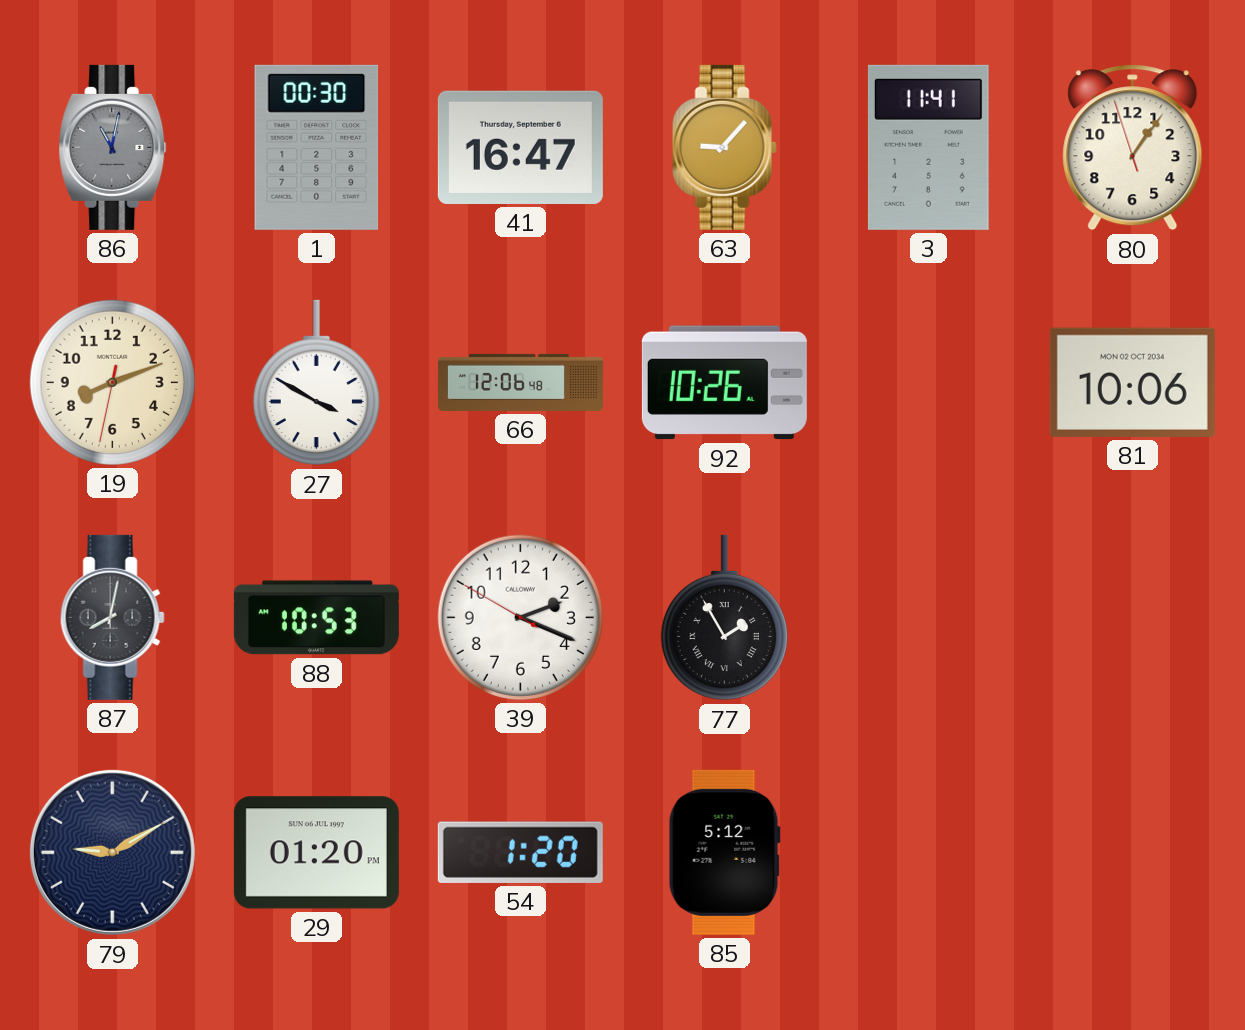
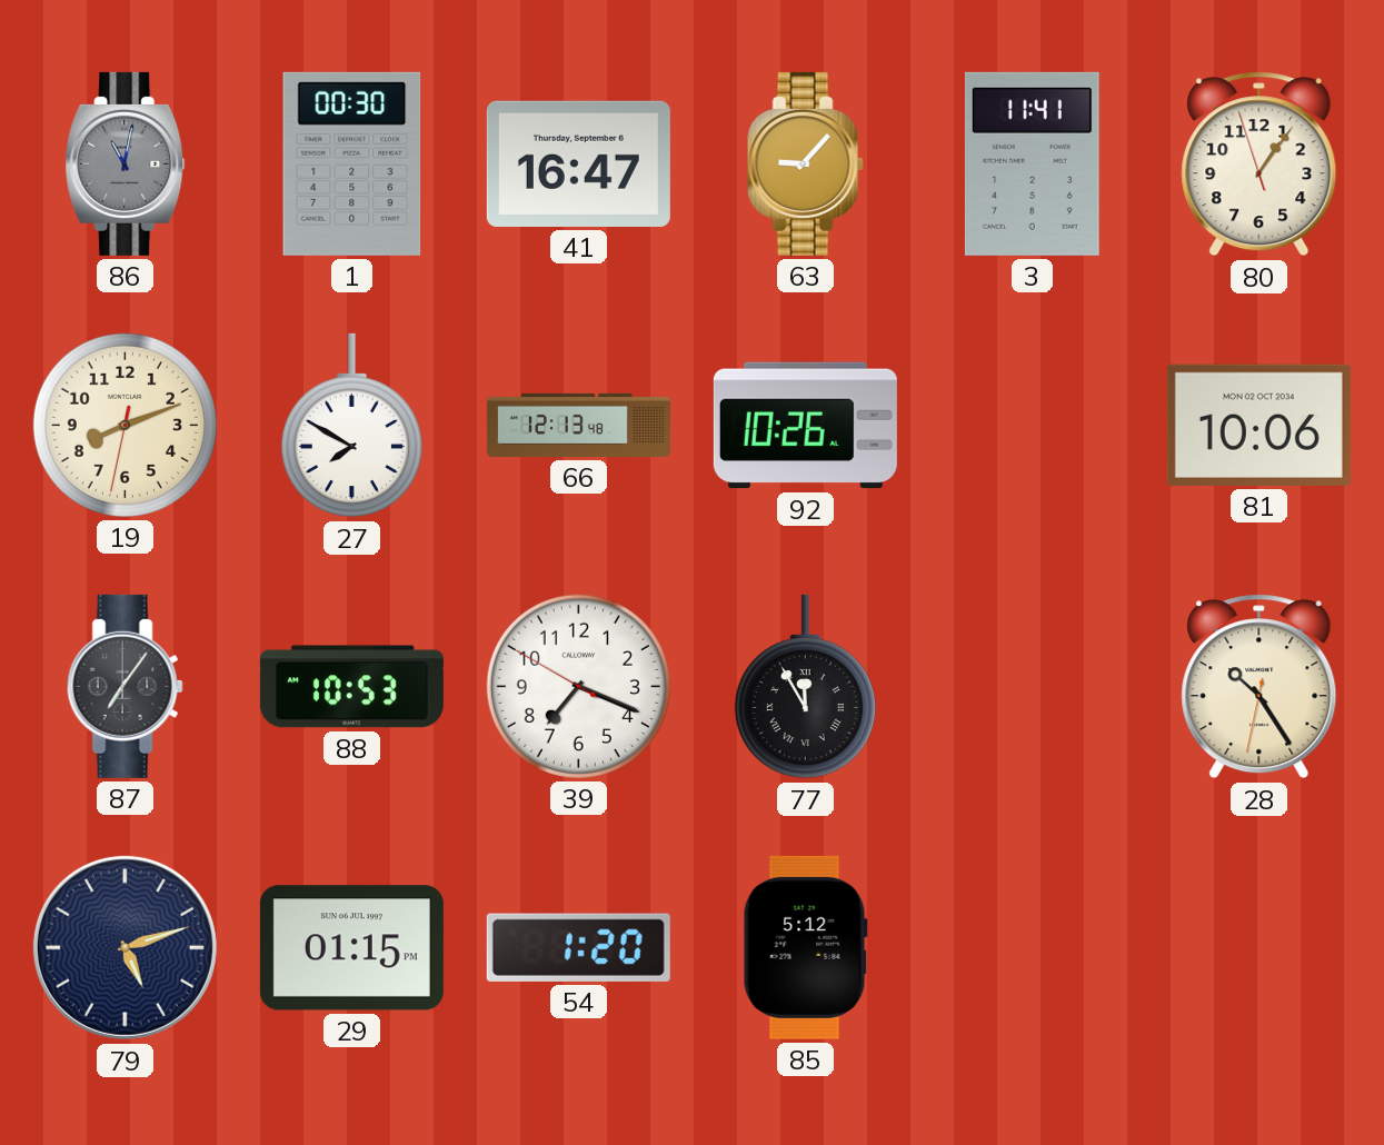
27: 3:50 -> 7:50 (351, 426)
66: 12:06 -> 12:13 (578, 425)
87: 8:02 -> 7:06 (125, 686)
39: 2:18 -> 7:18 (578, 686)
77: 1:55 -> 11:55 (805, 687)
28: none -> 10:24 (1259, 687)
79: 9:10 -> 5:12 (125, 947)
29: 01:20 -> 01:15 (351, 948)
